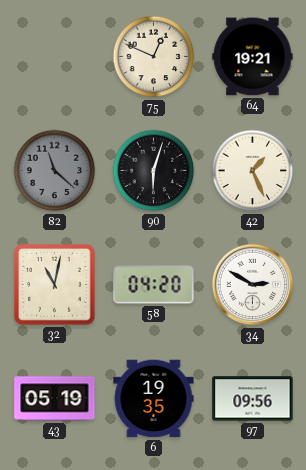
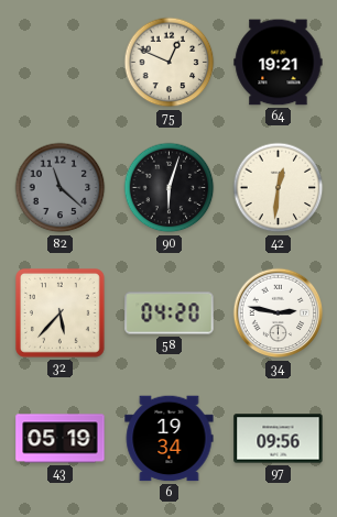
42: 1:26 -> 12:31 (279, 188)
32: 11:02 -> 5:37 (61, 313)
34: 2:50 -> 2:47 (279, 313)
6: 19:35 -> 19:34 (170, 439)
